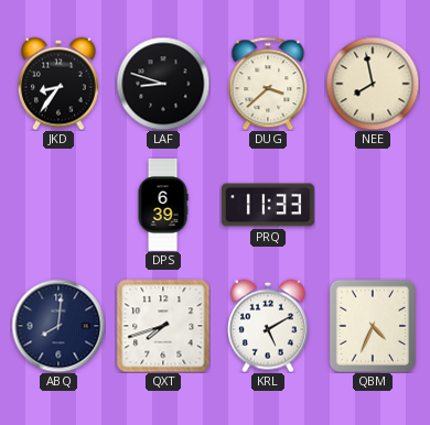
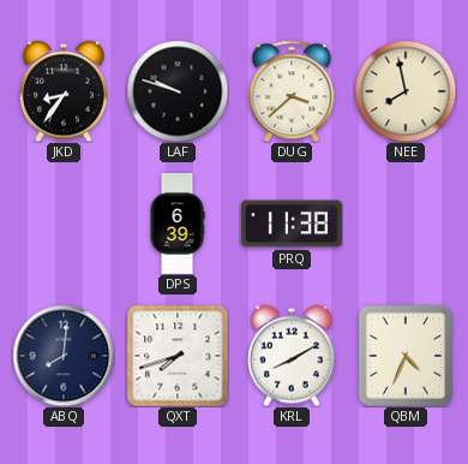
LAF: 8:48 -> 9:48 (178, 91)
PRQ: 11:33 -> 11:38 (292, 224)
KRL: 5:10 -> 8:10 (292, 356)
